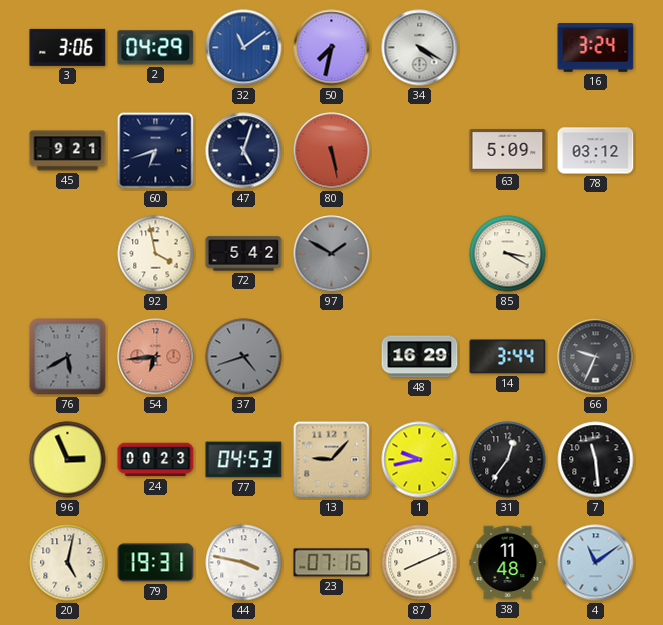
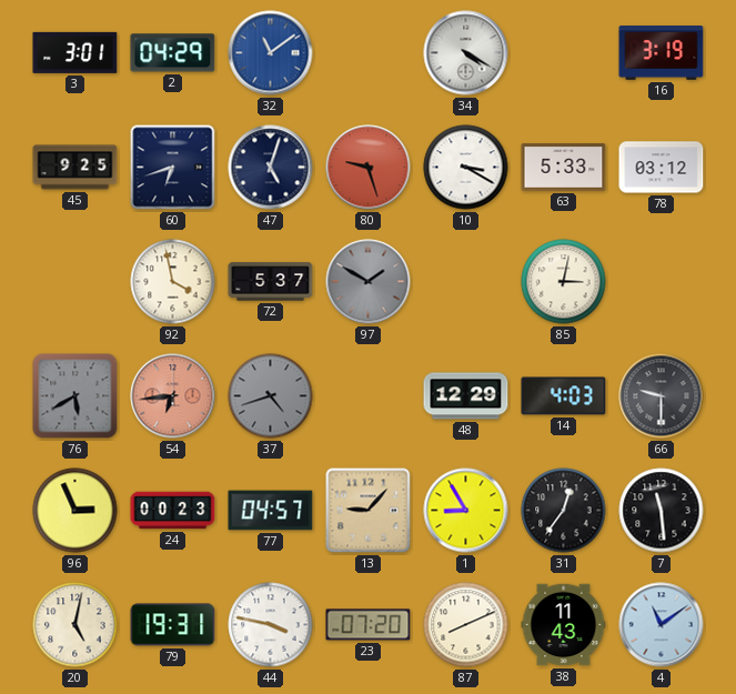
3: 3:06 -> 3:01 (75, 52)
50: 7:32 -> none (332, 48)
16: 3:24 -> 3:19 (662, 53)
45: 9:21 -> 9:25 (75, 168)
80: 5:28 -> 9:27 (369, 168)
10: none -> 3:20 (466, 168)
63: 5:09 -> 5:33 (564, 168)
72: 5:42 -> 5:37 (271, 282)
85: 3:20 -> 3:02 (564, 282)
48: 16:29 -> 12:29 (466, 396)
14: 3:44 -> 4:03 (564, 396)
66: 9:34 -> 9:30 (662, 396)
77: 04:53 -> 04:57 (271, 511)
1: 9:43 -> 8:55 (466, 511)
23: 07:16 -> 07:20 (369, 625)
38: 11:48 -> 11:43 (564, 625)
